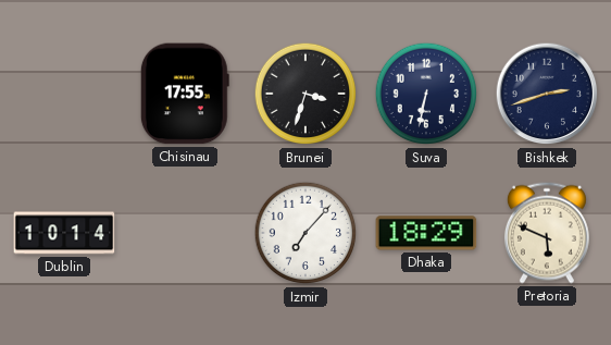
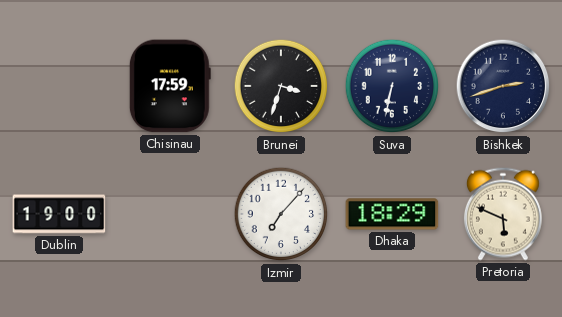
Chisinau: 17:55 -> 17:59 (170, 86)
Dublin: 10:14 -> 19:00 (59, 214)
